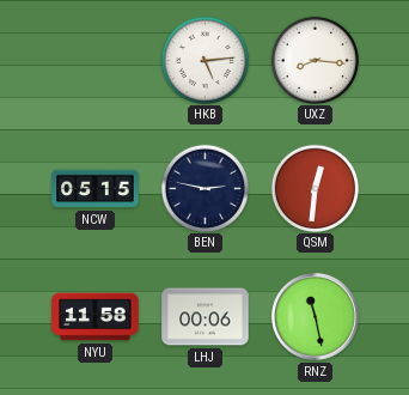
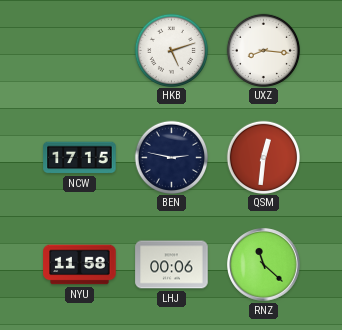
HKB: 5:14 -> 5:12 (171, 50)
NCW: 05:15 -> 17:15 (80, 158)
RNZ: 11:28 -> 11:22 (264, 265)
